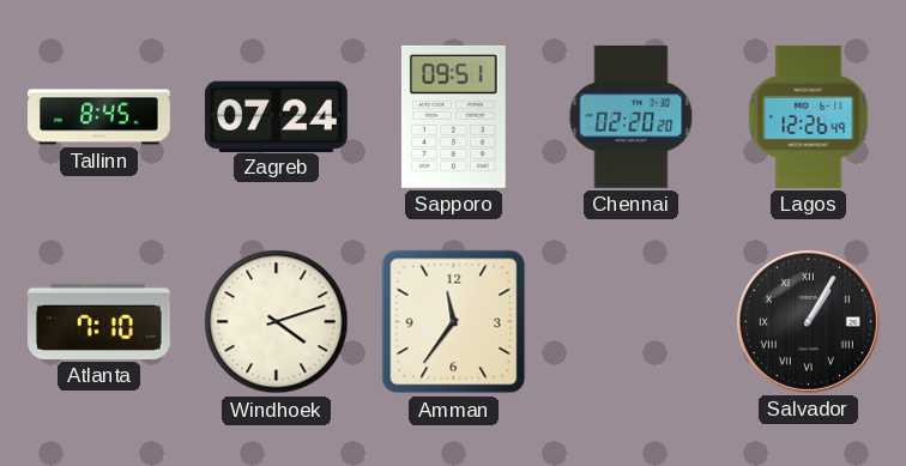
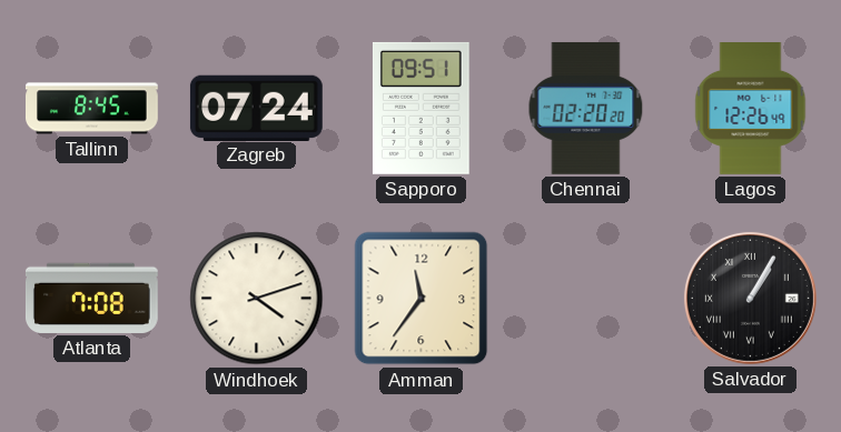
Atlanta: 7:10 -> 7:08 (91, 298)
